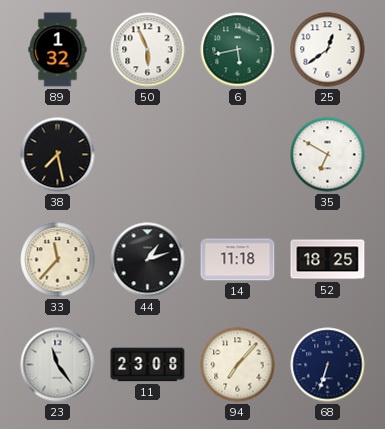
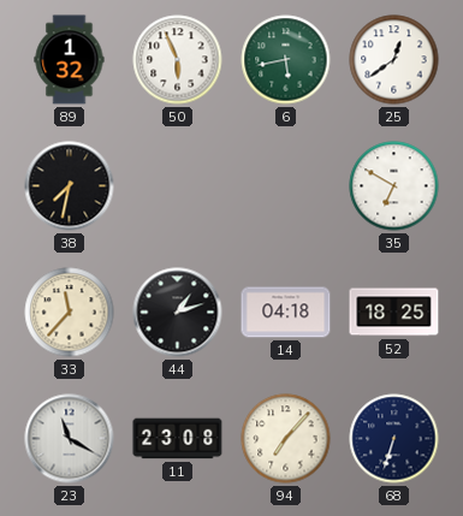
38: 7:28 -> 7:32 (70, 186)
14: 11:18 -> 04:18 (286, 313)
23: 11:24 -> 11:20 (70, 439)
